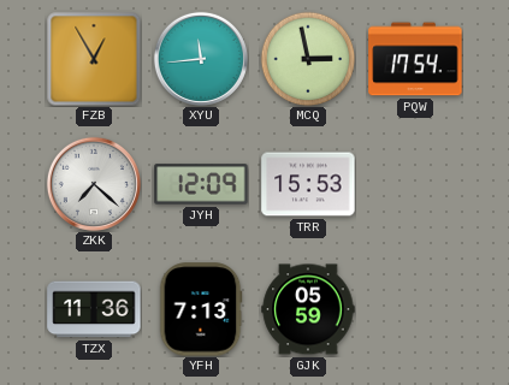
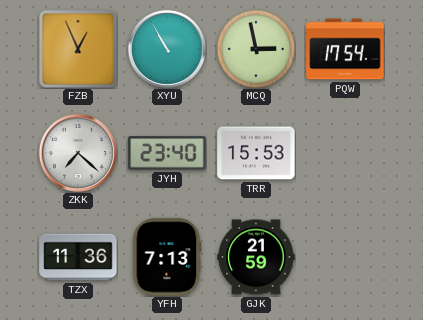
FZB: 12:55 -> 12:56 (78, 49)
XYU: 11:44 -> 10:55 (167, 49)
JYH: 12:09 -> 23:40 (167, 153)
GJK: 05:59 -> 21:59 (256, 257)
